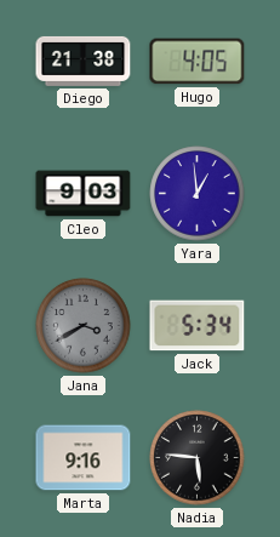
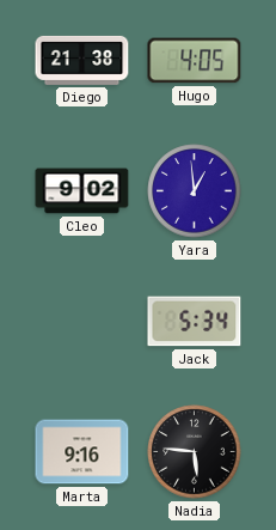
Cleo: 9:03 -> 9:02 (82, 191)
Jana: 3:40 -> none (84, 326)
